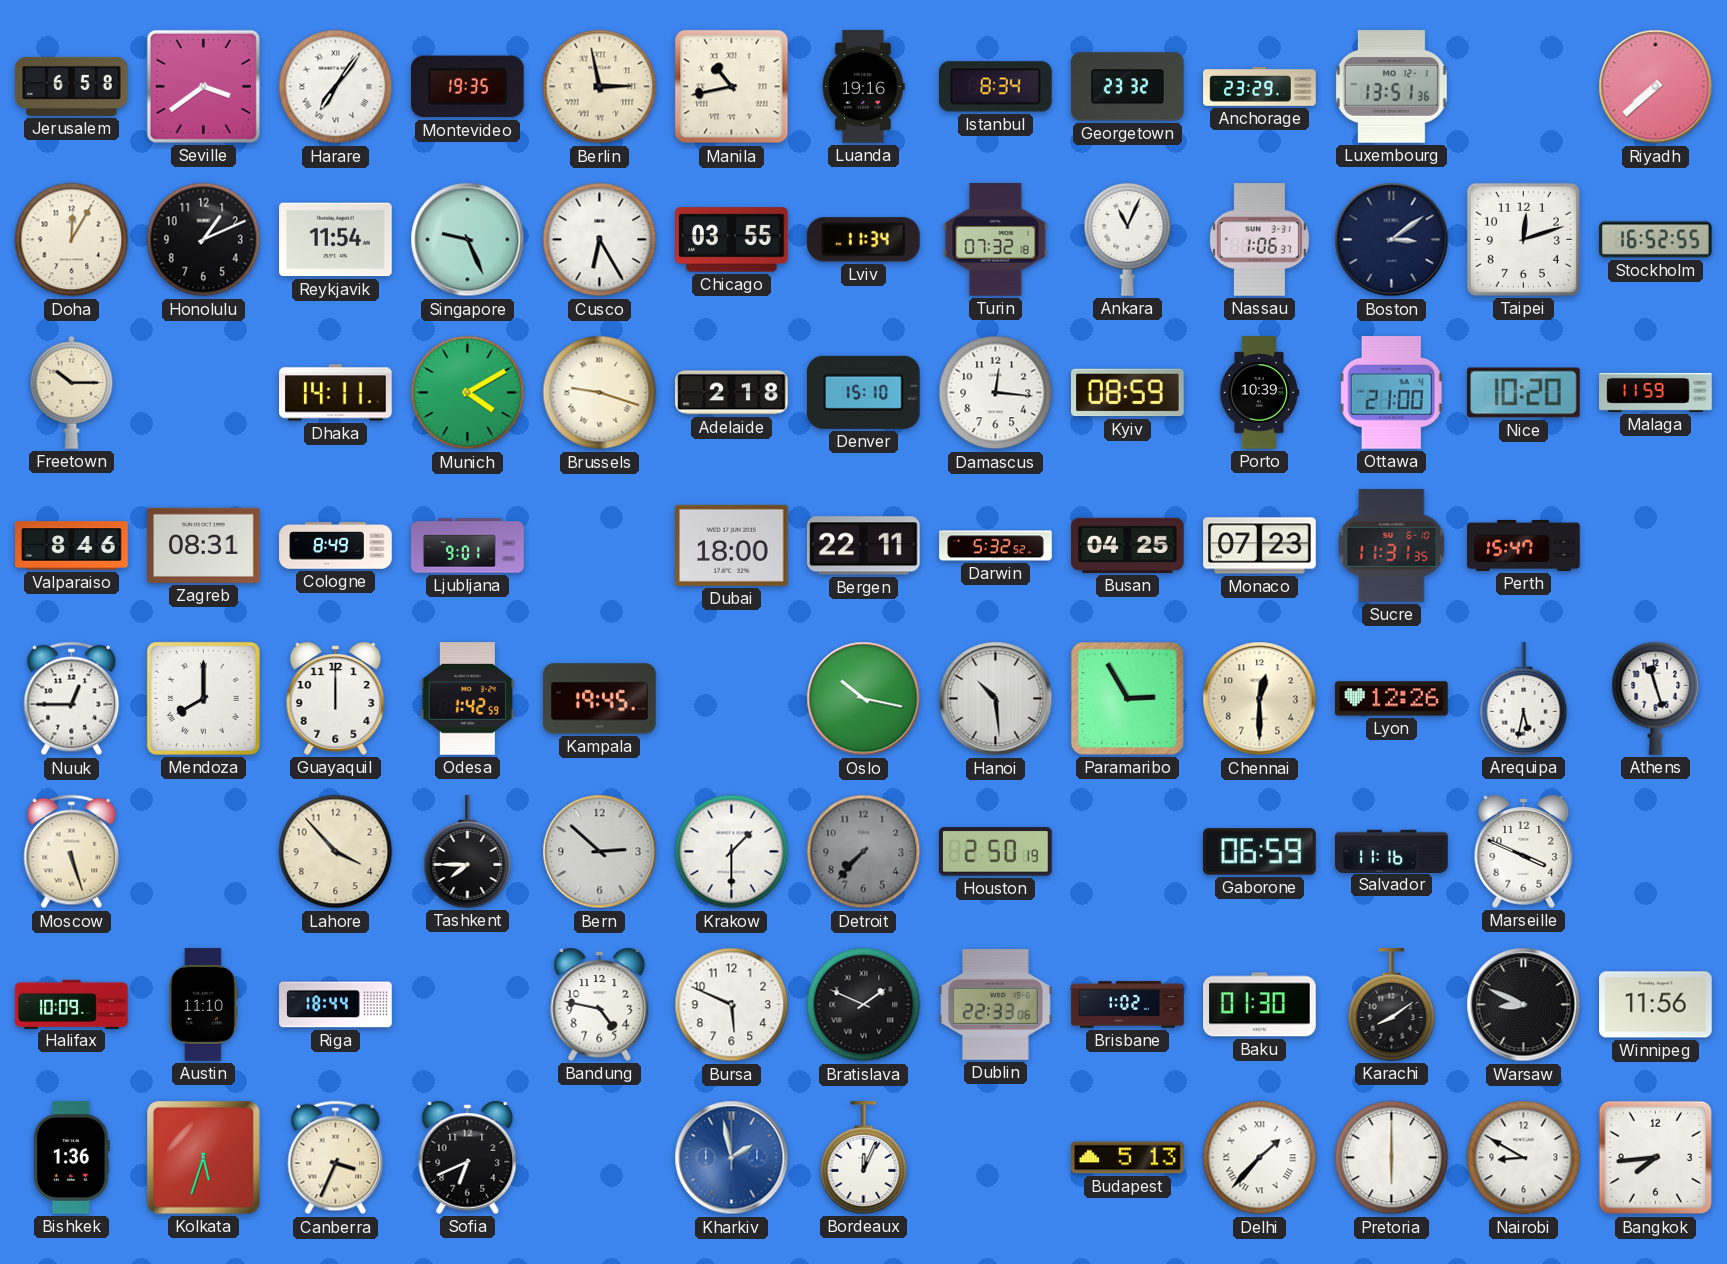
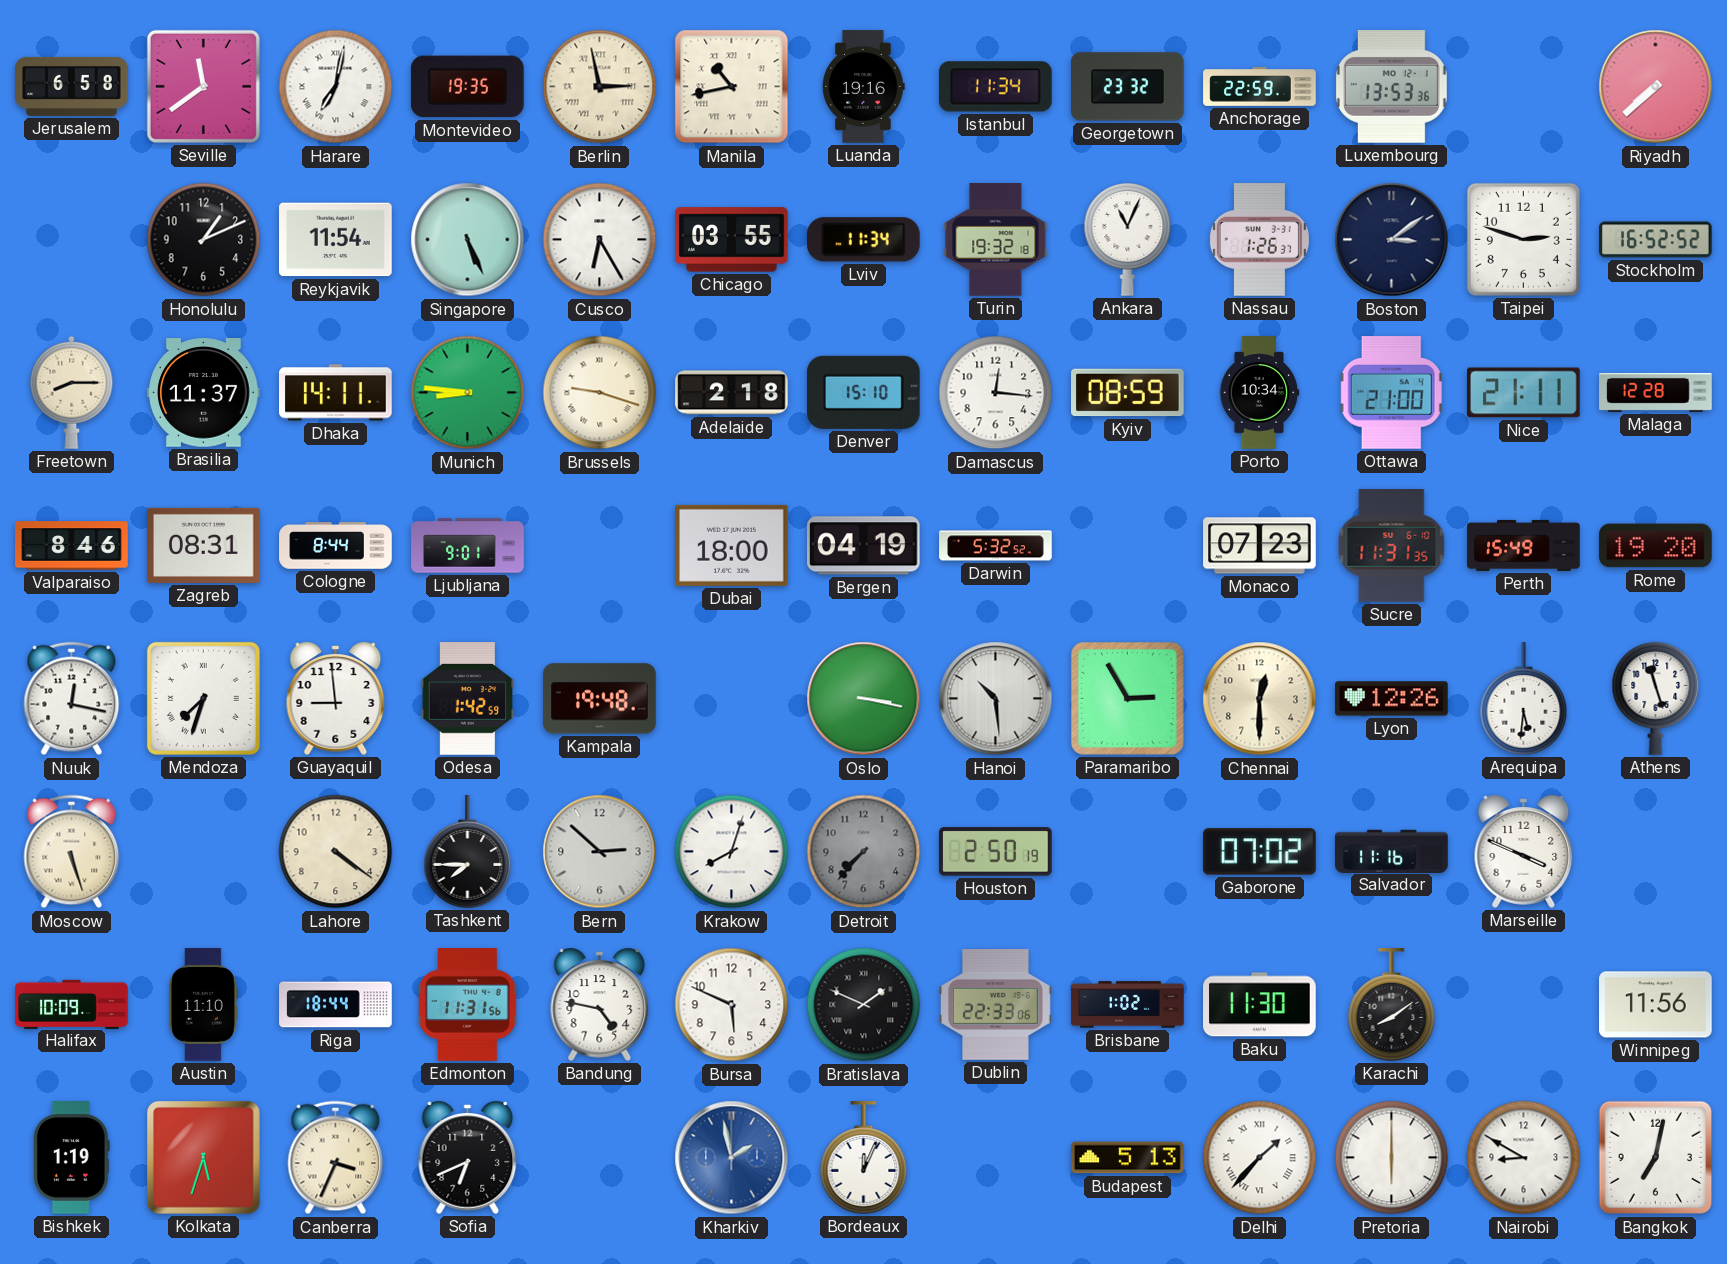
Seville: 3:39 -> 11:39 (203, 86)
Harare: 7:06 -> 7:02 (336, 87)
Istanbul: 8:34 -> 11:34 (996, 87)
Anchorage: 23:29 -> 22:59 (1260, 87)
Luxembourg: 13:51 -> 13:53 (1391, 87)
Doha: 12:05 -> none (72, 240)
Singapore: 9:26 -> 5:26 (468, 240)
Turin: 07:32 -> 19:32 (996, 240)
Nassau: 1:06 -> 1:26 (1259, 240)
Taipei: 12:12 -> 2:48 (1523, 239)
Stockholm: 16:52:55 -> 16:52:52 (1656, 240)
Freetown: 10:15 -> 8:15 (72, 392)
Brasilia: none -> 11:37 (204, 393)
Munich: 4:10 -> 8:46 (468, 393)
Porto: 10:39 -> 10:34 (1259, 393)
Nice: 10:20 -> 21:11 (1524, 393)
Malaga: 11:59 -> 12:28 (1656, 392)
Cologne: 8:49 -> 8:44 (336, 546)
Bergen: 22:11 -> 04:19 (864, 546)
Busan: 04:25 -> none (1128, 545)
Perth: 15:47 -> 15:49 (1524, 545)
Rome: none -> 19:20 (1656, 546)
Nuuk: 12:45 -> 12:17 (72, 699)
Mendoza: 8:00 -> 7:33 (203, 698)
Guayaquil: 12:00 -> 8:59 (336, 698)
Kampala: 19:45 -> 19:48 (600, 699)
Oslo: 10:17 -> 3:17 (864, 699)
Arequipa: 5:32 -> 5:31 (1524, 699)
Lahore: 3:53 -> 4:21 (336, 852)
Krakow: 1:30 -> 8:03 (732, 852)
Gaborone: 06:59 -> 07:02 (1260, 852)
Edmonton: none -> 11:31 (468, 1005)
Baku: 01:30 -> 11:30 (1260, 1005)
Warsaw: 8:49 -> none (1524, 1005)
Bishkek: 1:36 -> 1:19 (72, 1158)
Bangkok: 7:44 -> 7:02 (1656, 1158)
